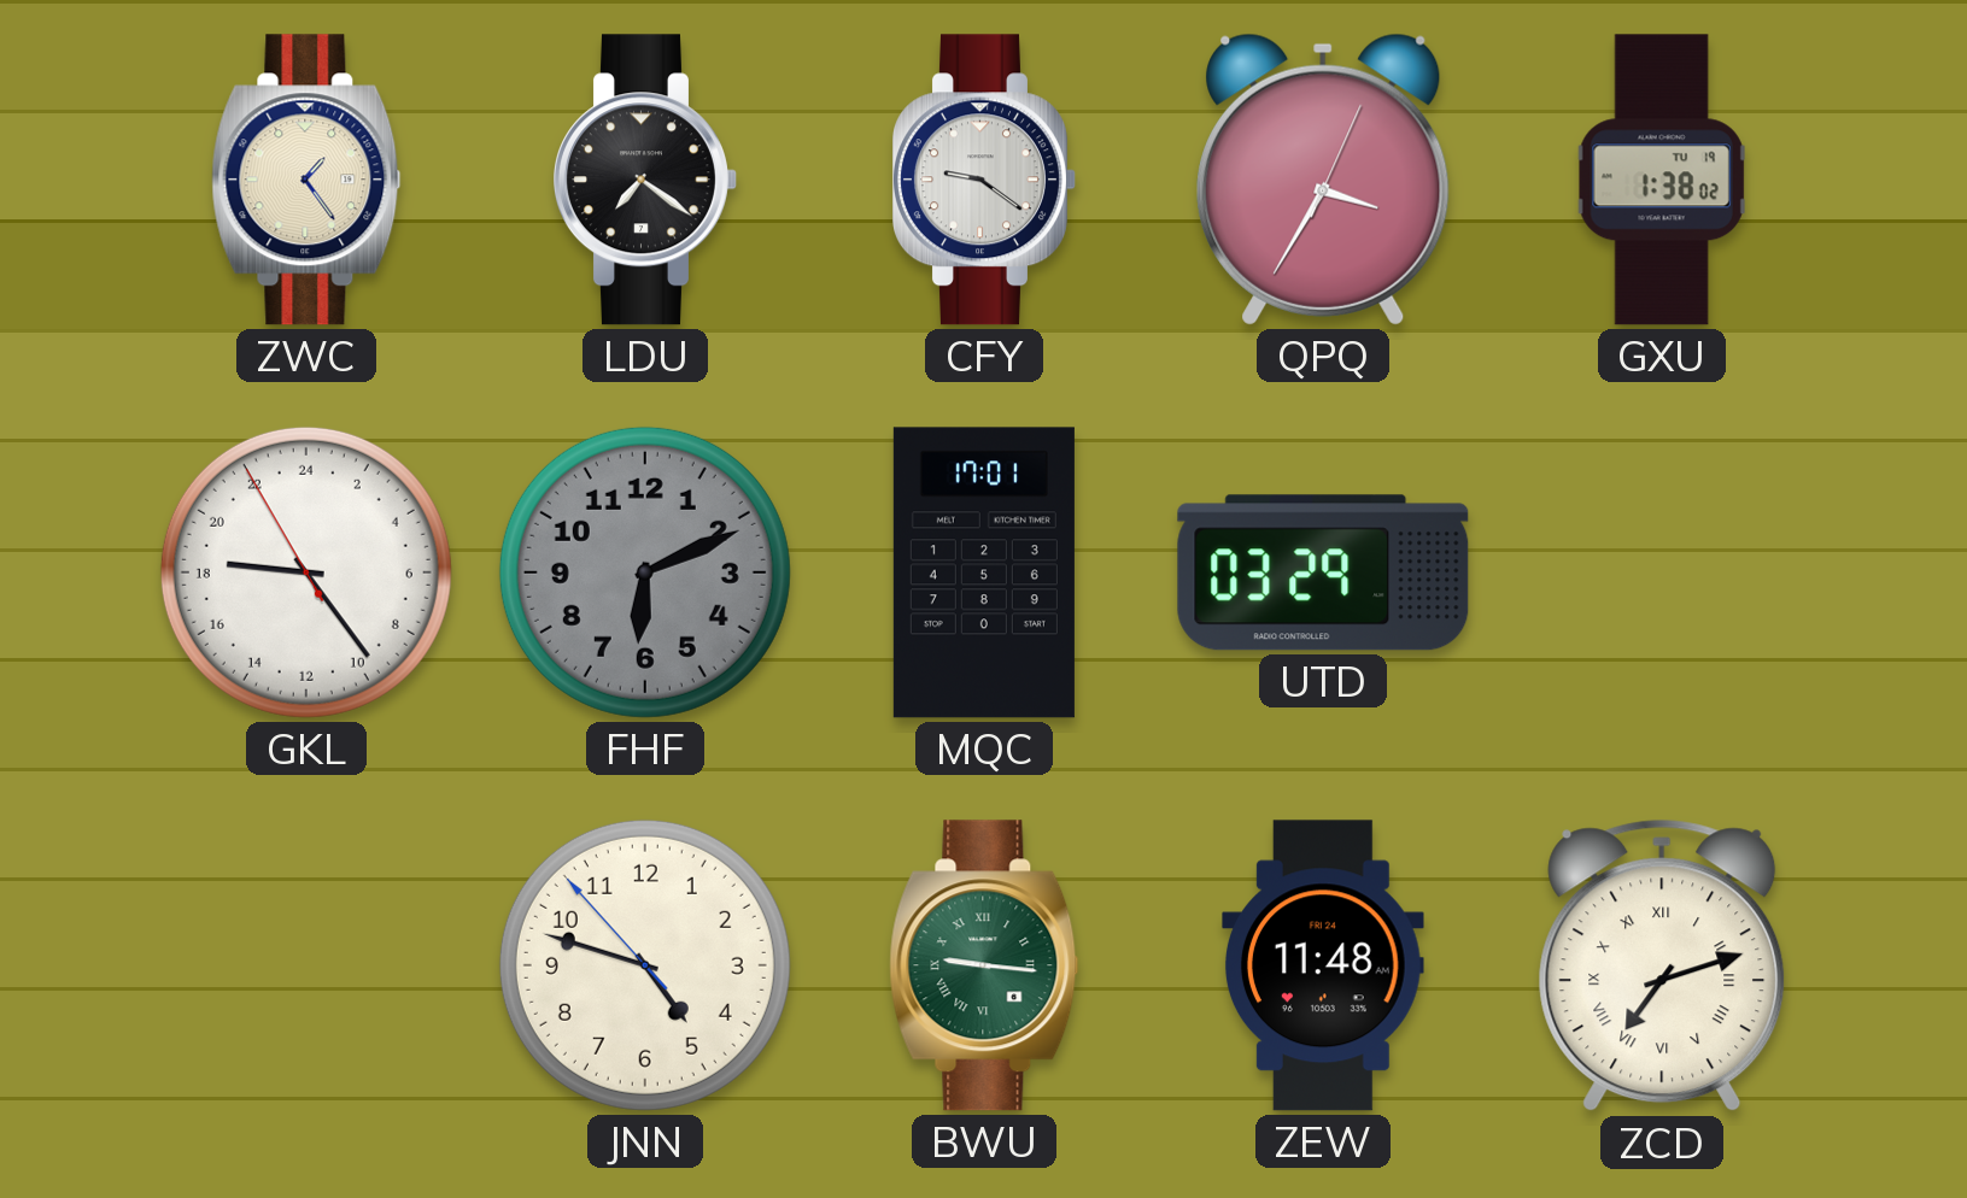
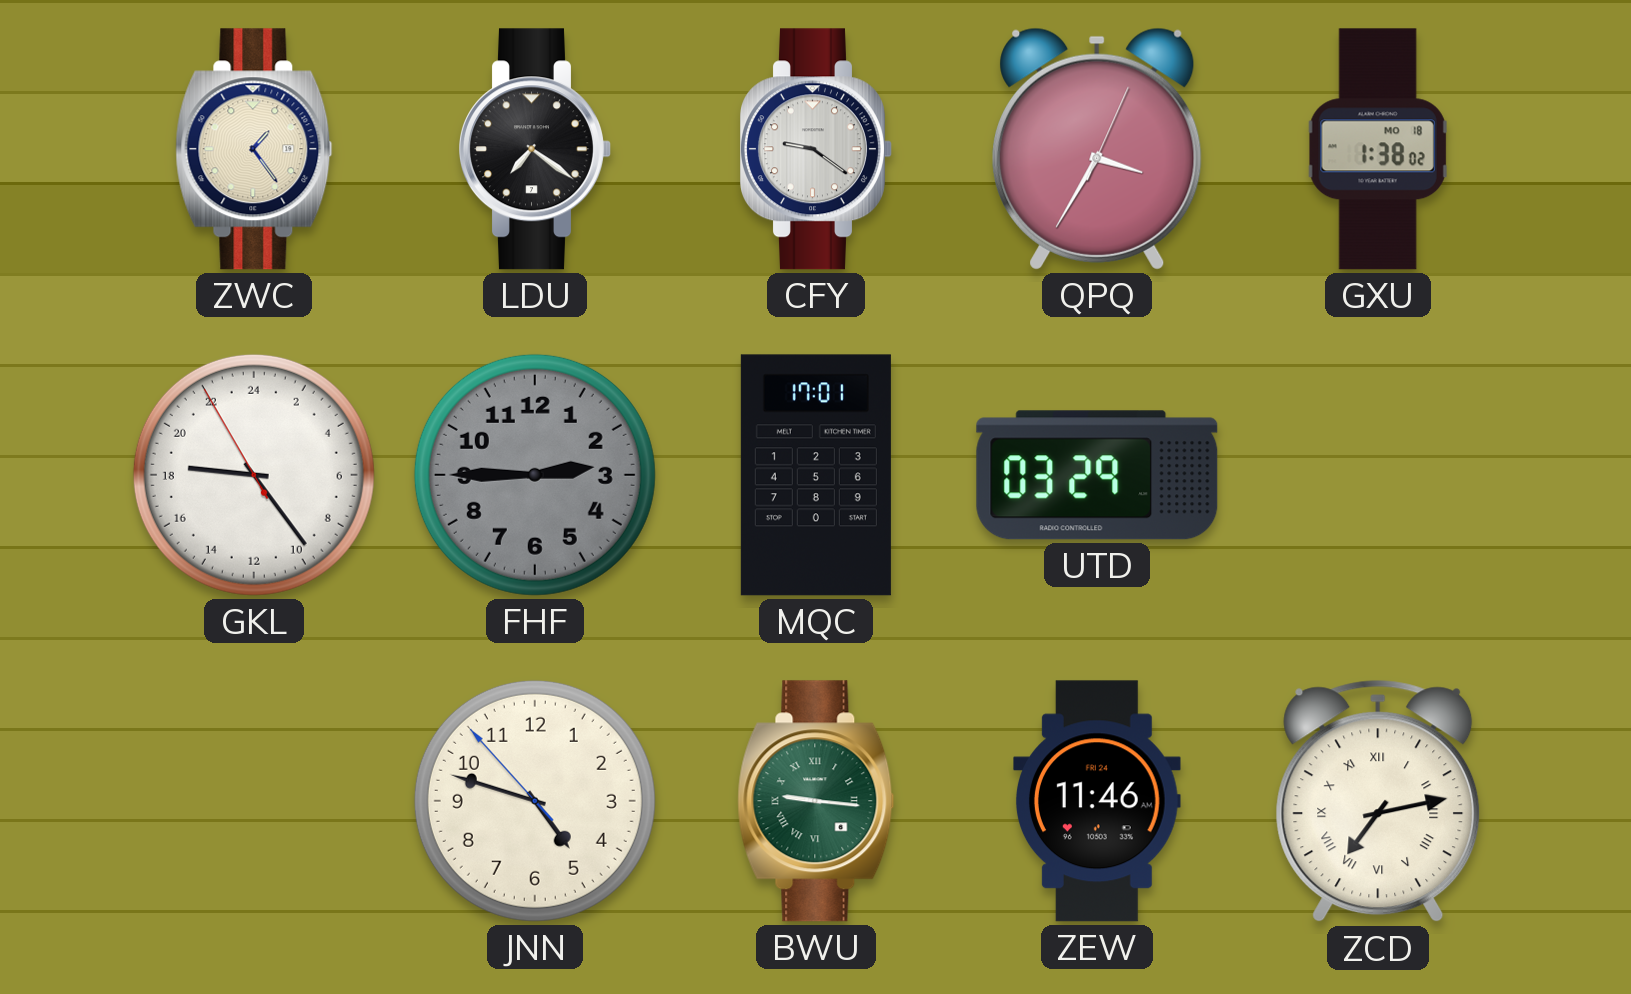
GXU date: TU 19 -> MO 18 (1378, 149)
FHF: 6:11 -> 2:45 (535, 475)
ZEW: 11:48 -> 11:46 (1098, 801)
ZCD: 7:12 -> 7:13 (1378, 801)
